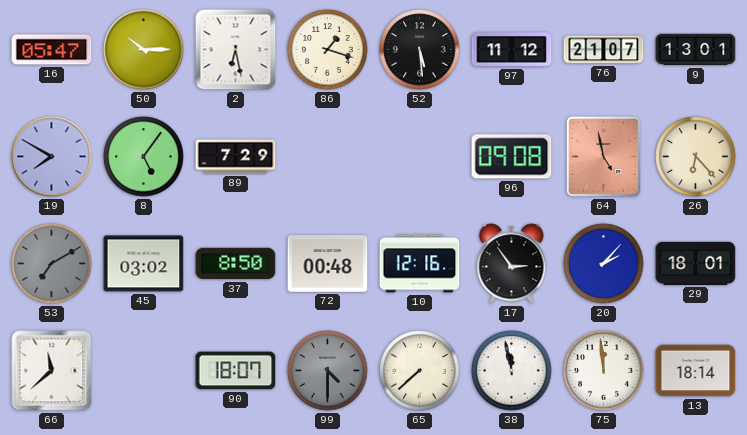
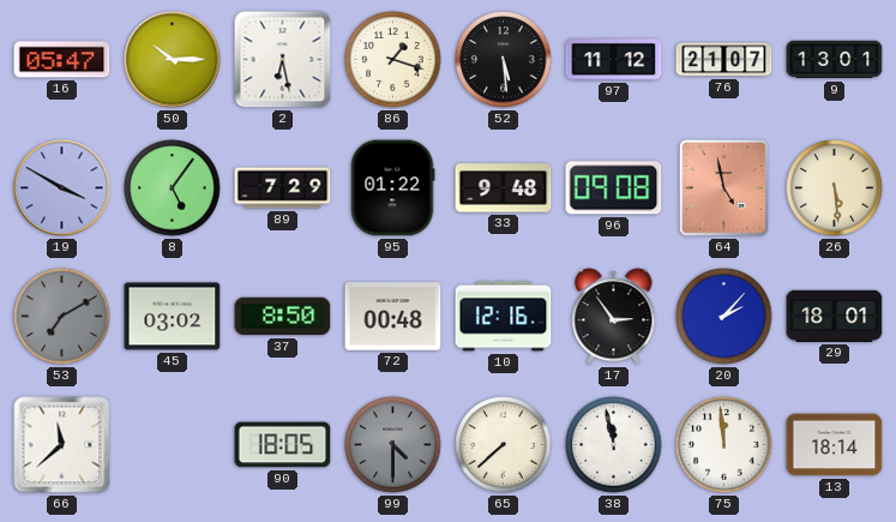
19: 7:50 -> 3:50 (62, 188)
95: none -> 01:22 (392, 188)
33: none -> 9:48 (504, 188)
26: 6:23 -> 5:29 (835, 188)
90: 18:07 -> 18:05 (283, 445)
